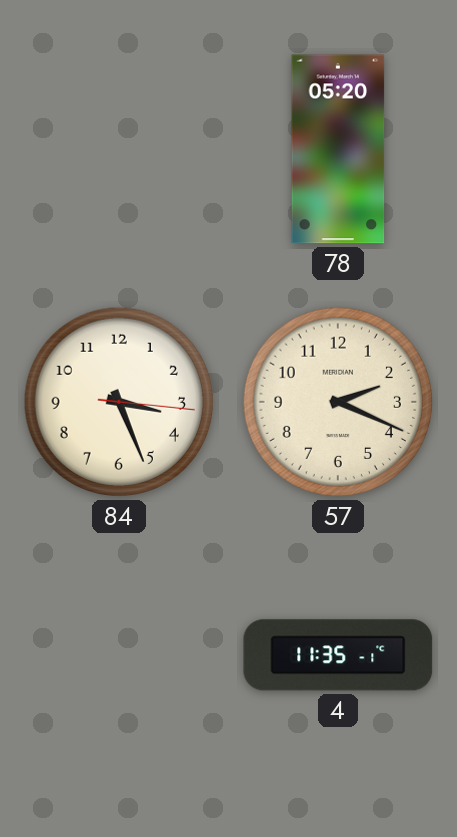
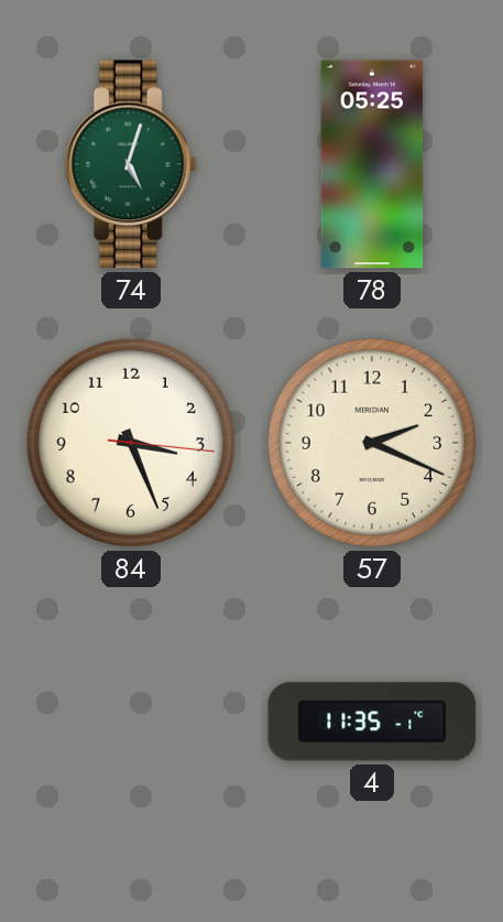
74: none -> 5:03 (131, 164)
78: 05:20 -> 05:25 (372, 164)
